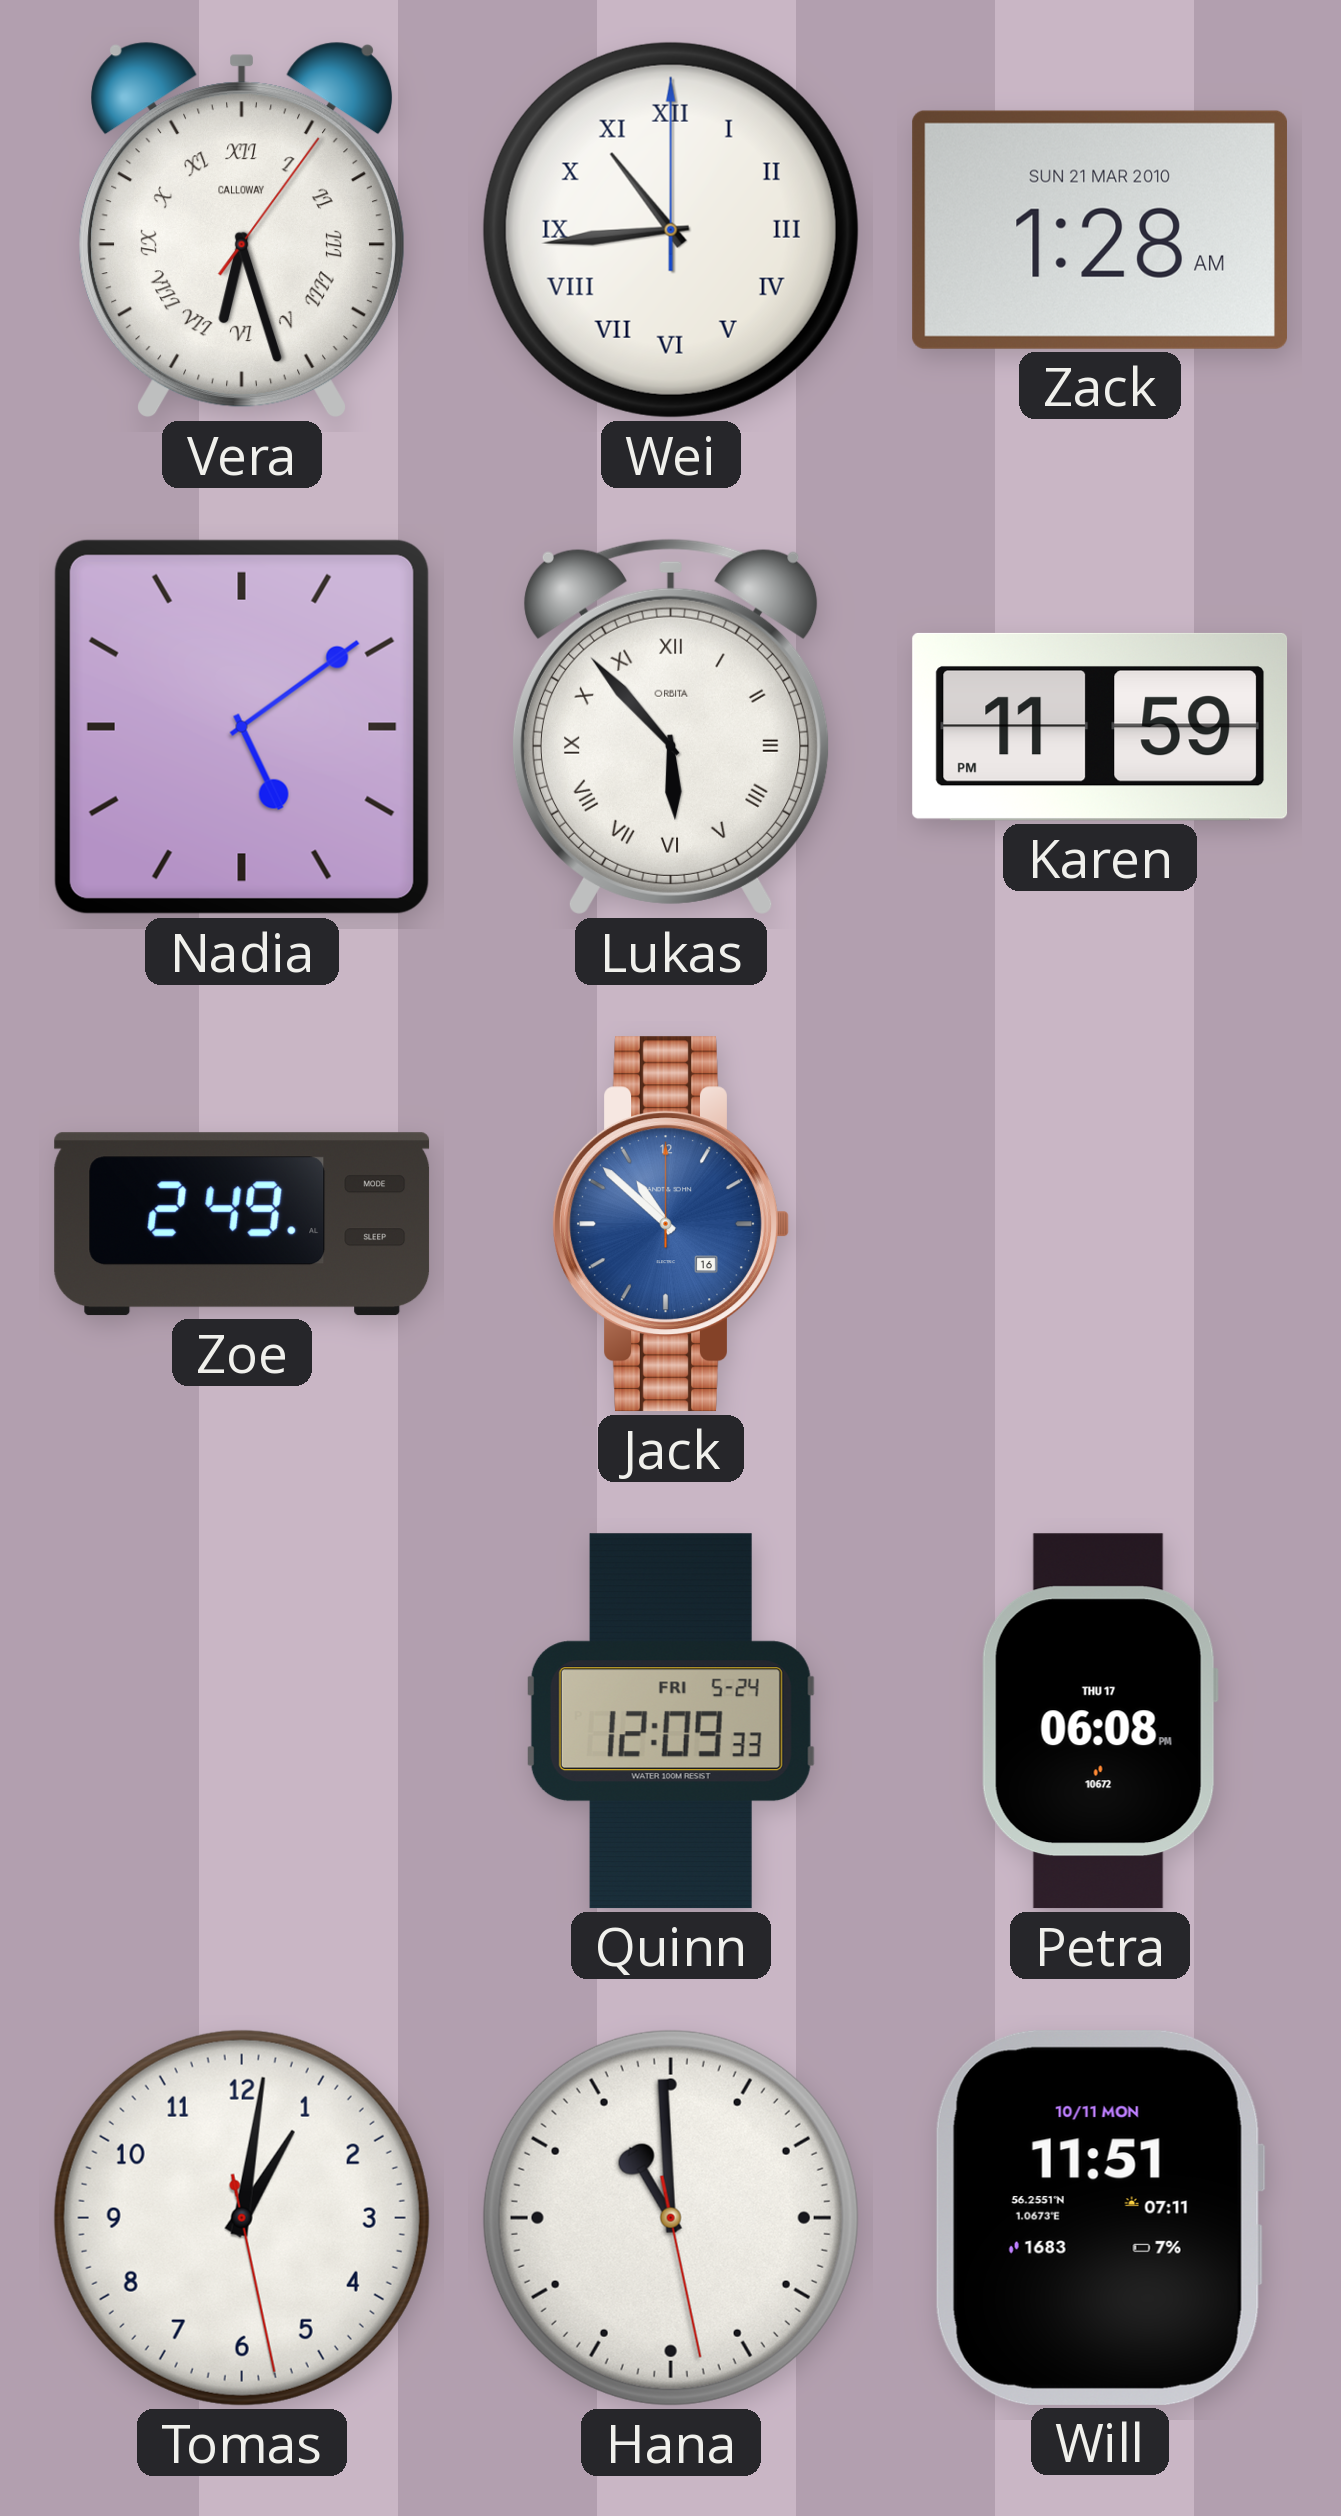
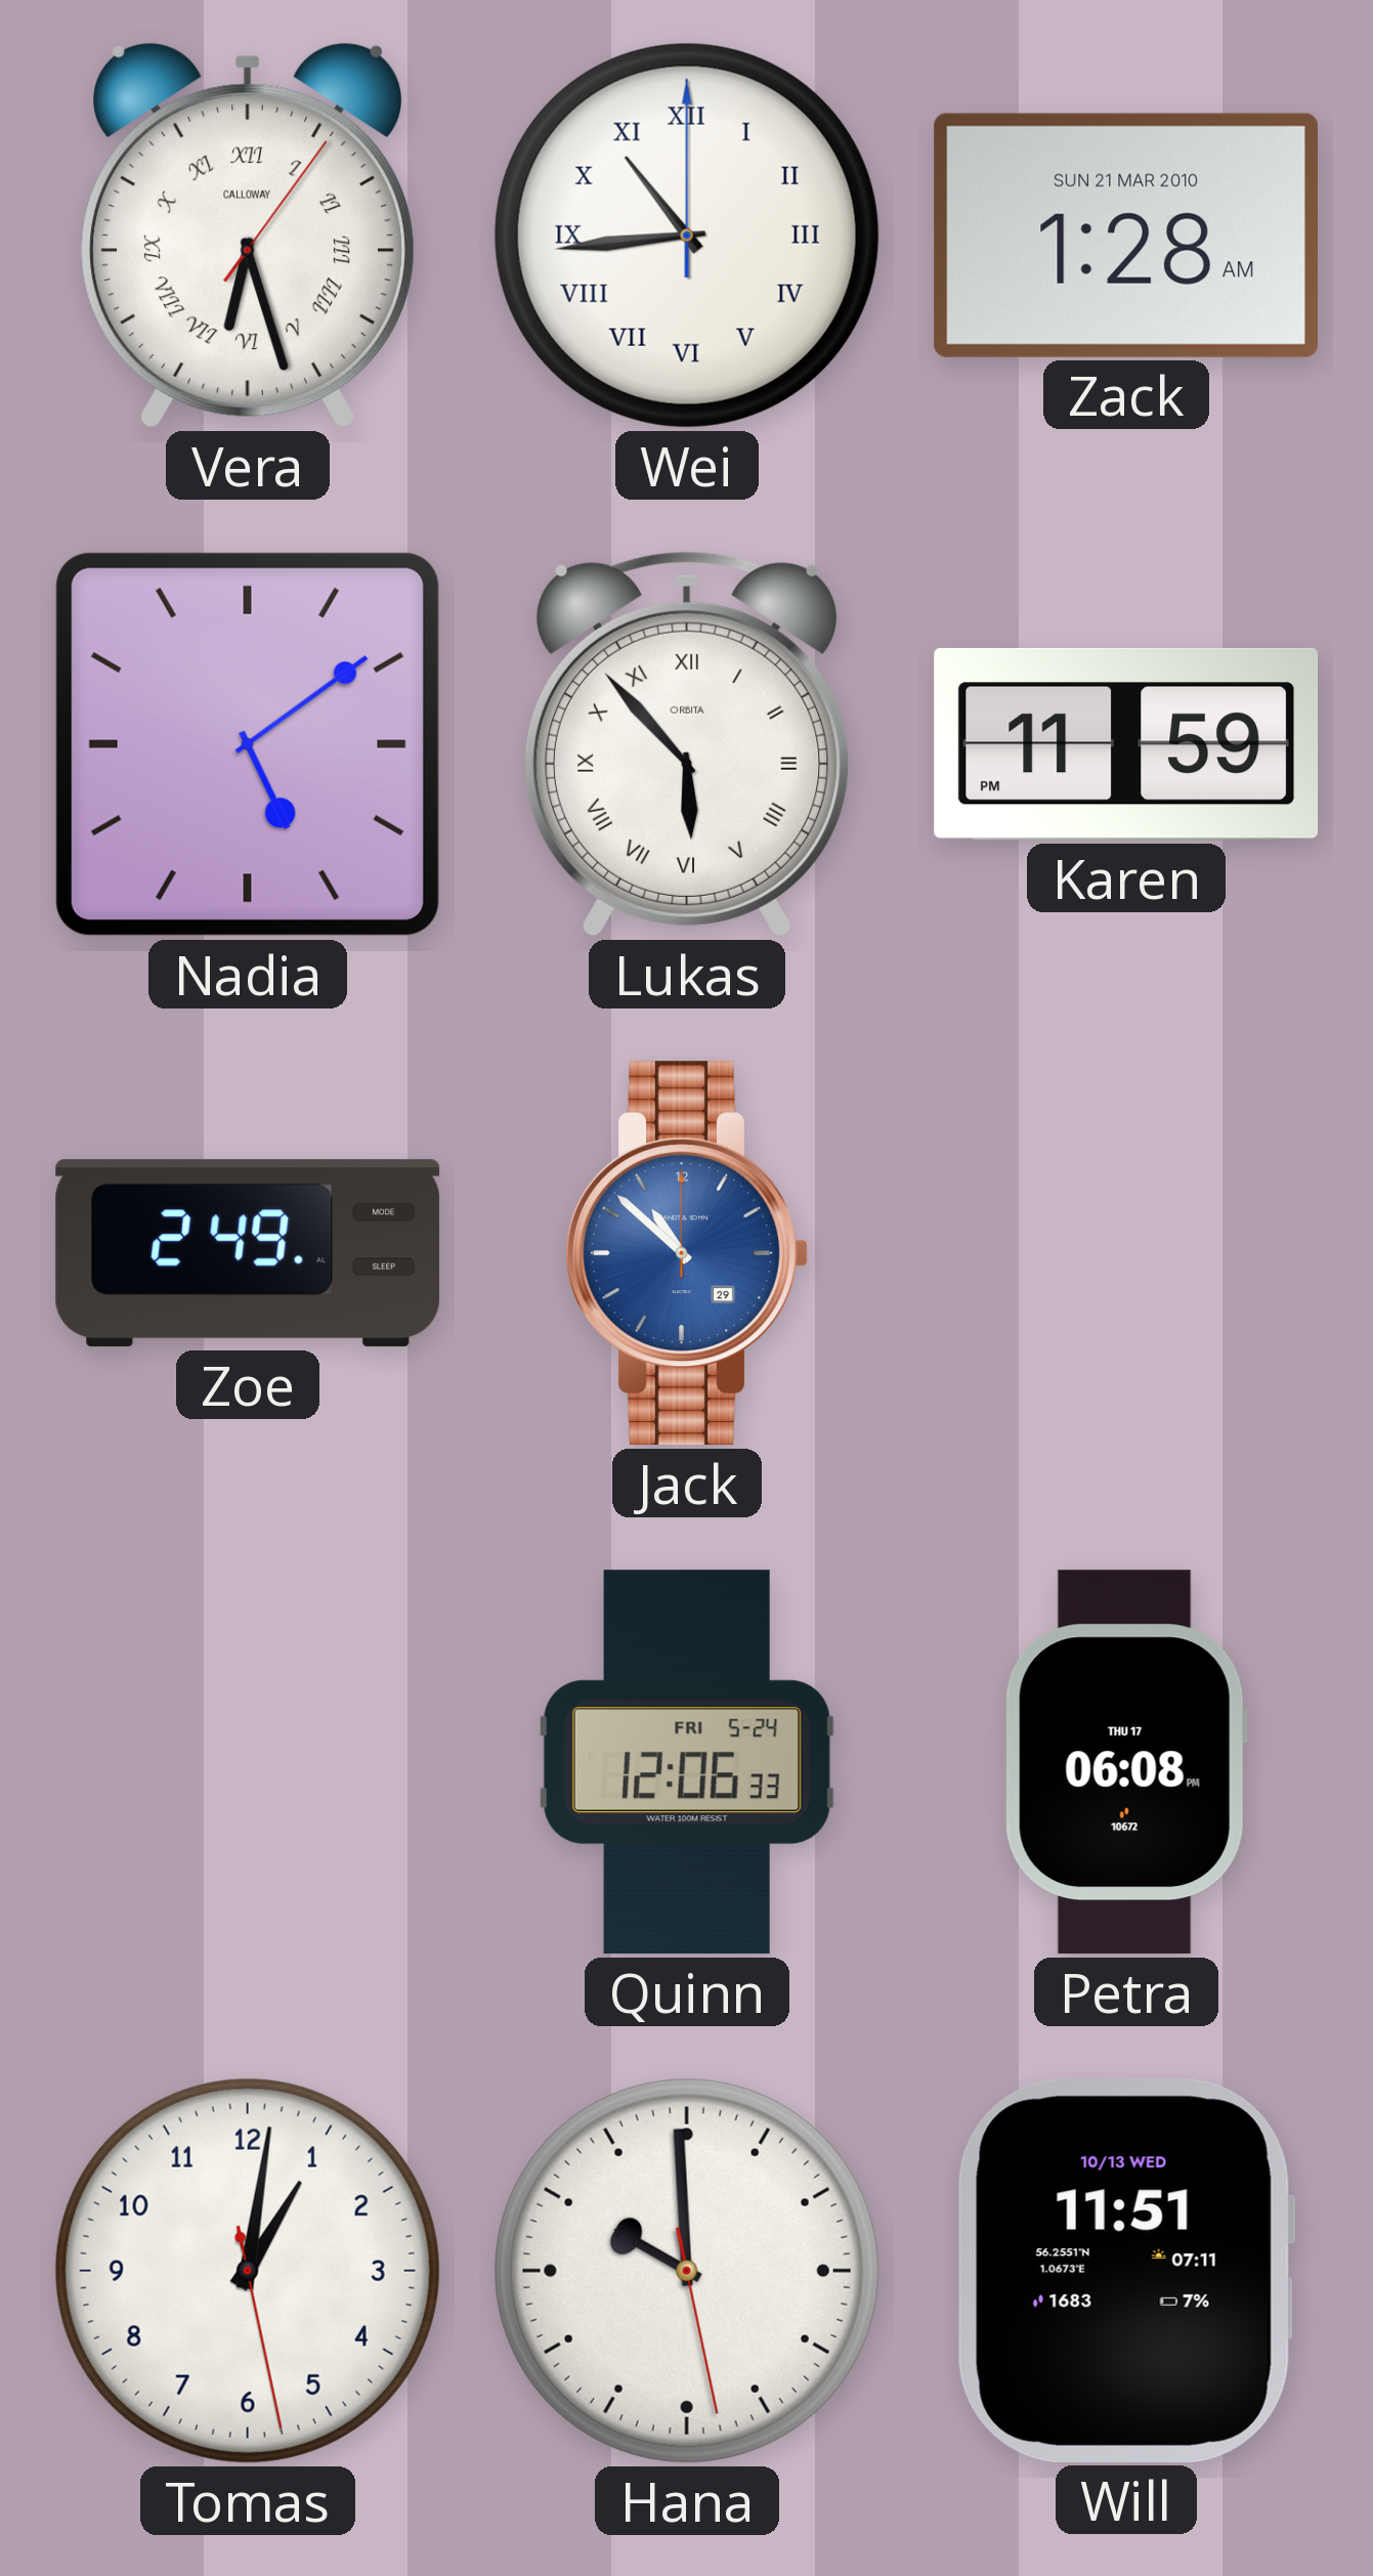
Jack date: 16 -> 29 (687, 1253)
Quinn: 12:09 -> 12:06 (687, 1762)
Hana: 10:59 -> 9:59 (687, 2271)
Will date: 10/11 MON -> 10/13 WED (1125, 2271)
